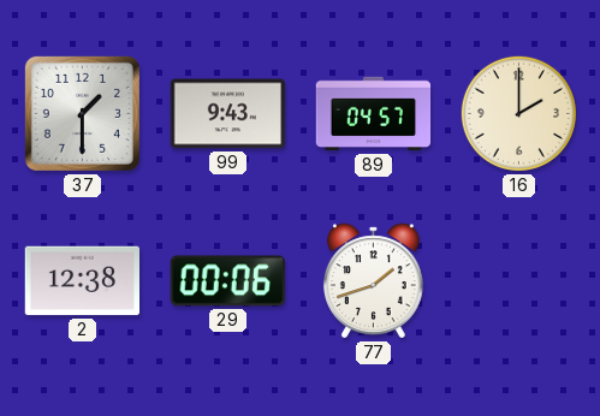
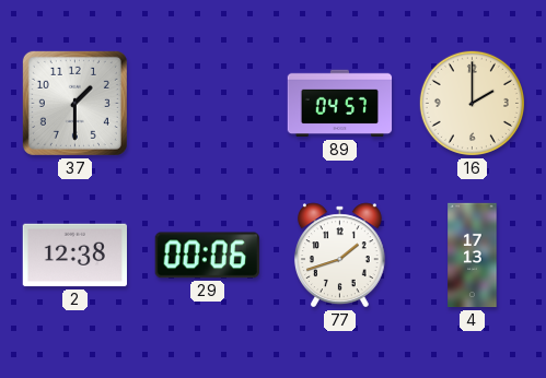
99: 9:43 -> none (227, 114)
4: none -> 17:13 (473, 256)
